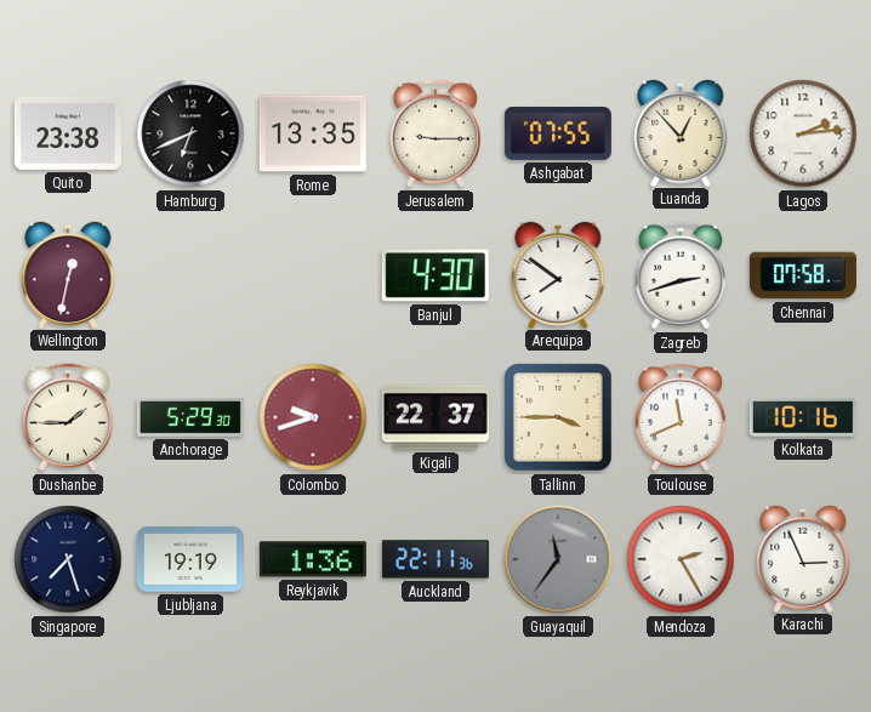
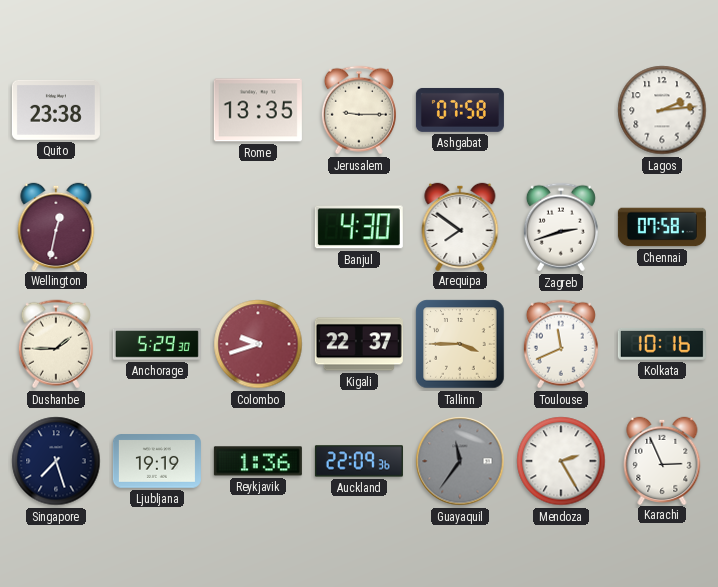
Hamburg: 6:41 -> none (190, 133)
Ashgabat: 07:55 -> 07:58 (460, 110)
Luanda: 12:53 -> none (681, 132)
Auckland: 22:11 -> 22:09 (359, 461)
